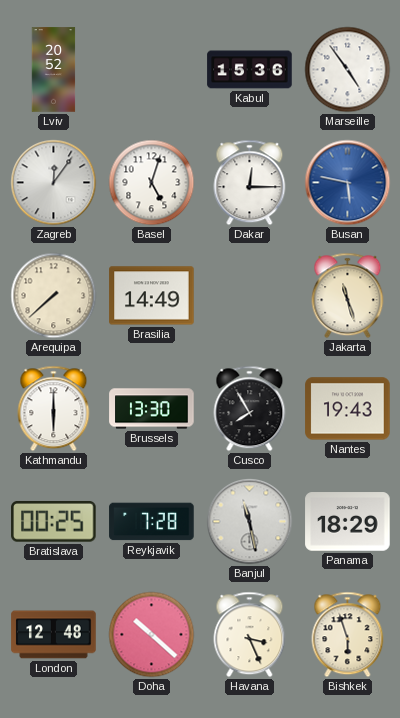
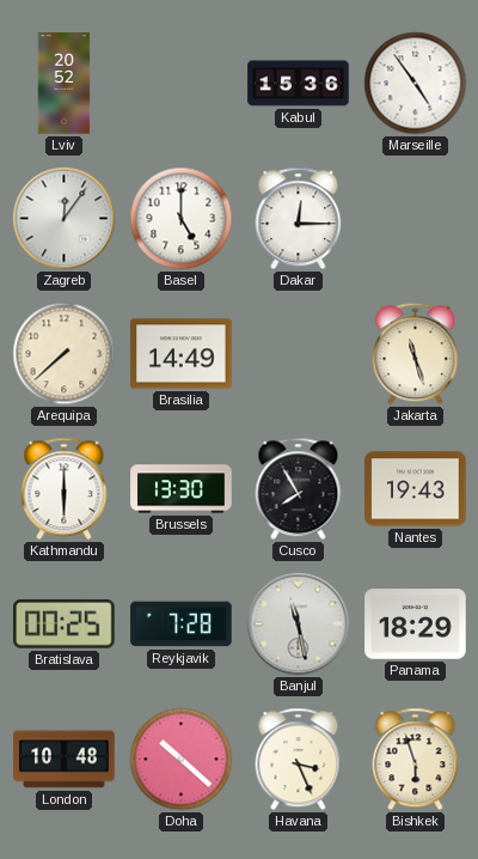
Basel: 5:03 -> 5:00 (182, 219)
Busan: 5:47 -> none (348, 183)
London: 12:48 -> 10:48 (65, 760)
